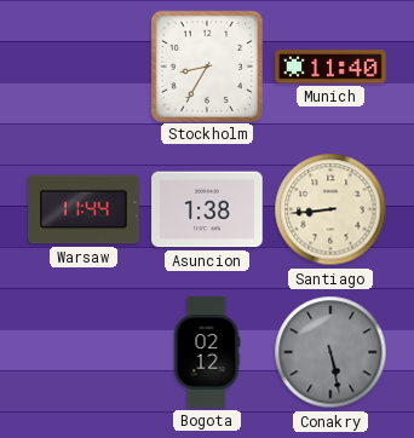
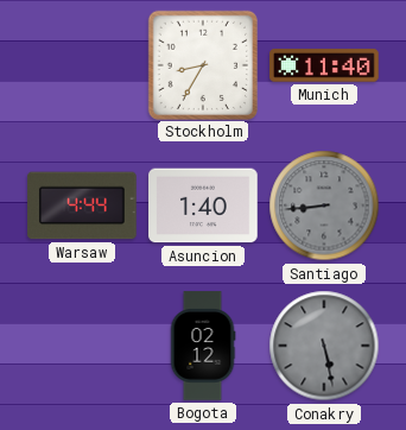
Warsaw: 11:44 -> 4:44 (82, 205)
Asuncion: 1:38 -> 1:40 (203, 205)
Santiago dial: cream -> grey (324, 205)
